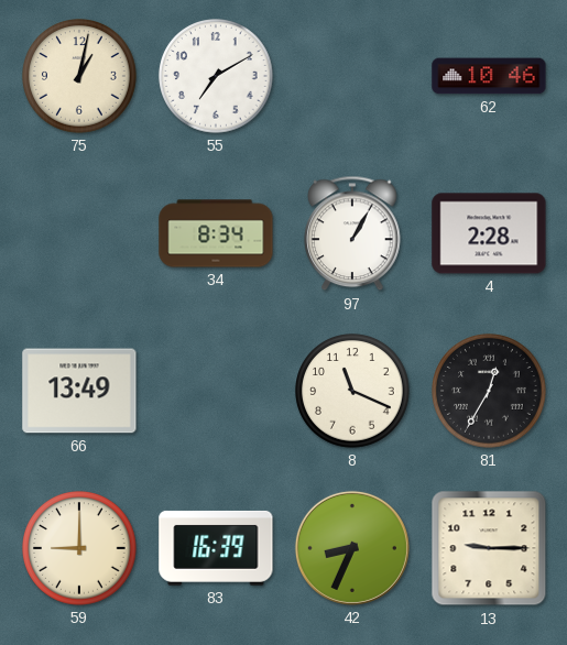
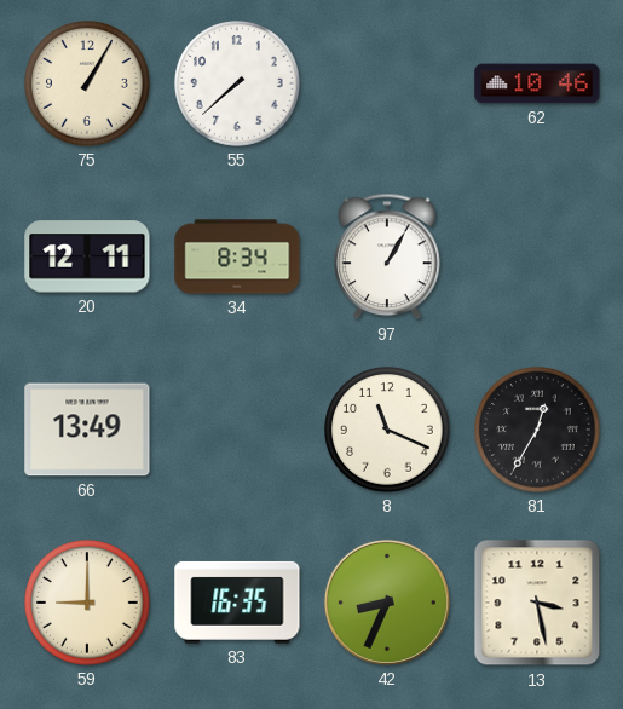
75: 1:02 -> 1:05 (87, 83)
55: 7:10 -> 7:38 (237, 83)
20: none -> 12:11 (87, 256)
4: 2:28 -> none (489, 233)
83: 16:39 -> 16:35 (237, 603)
13: 9:15 -> 3:28 (537, 603)
